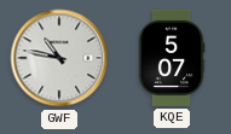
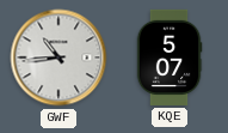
GWF: 10:47 -> 10:44 (58, 58)
